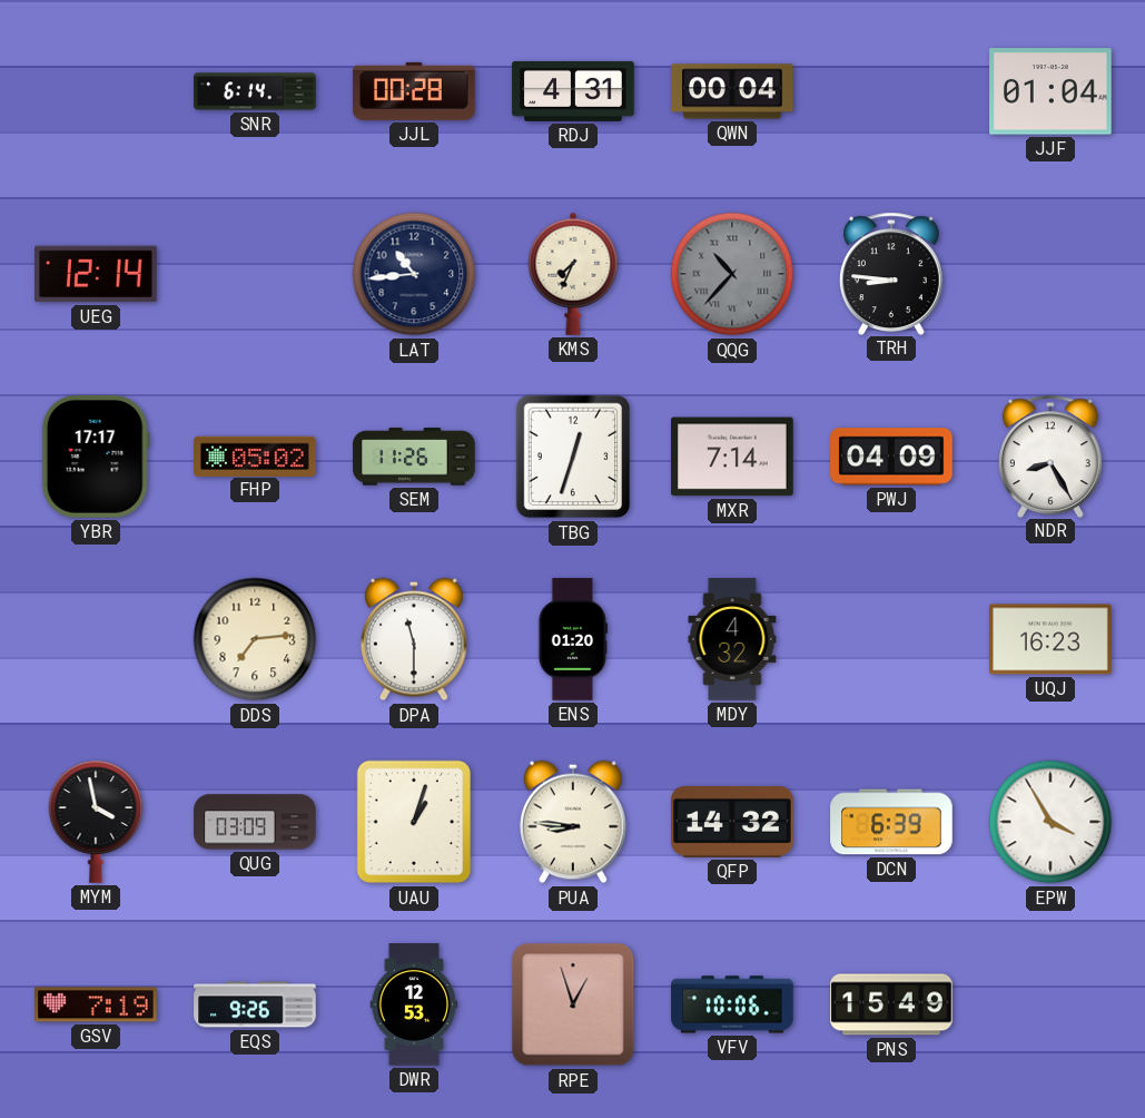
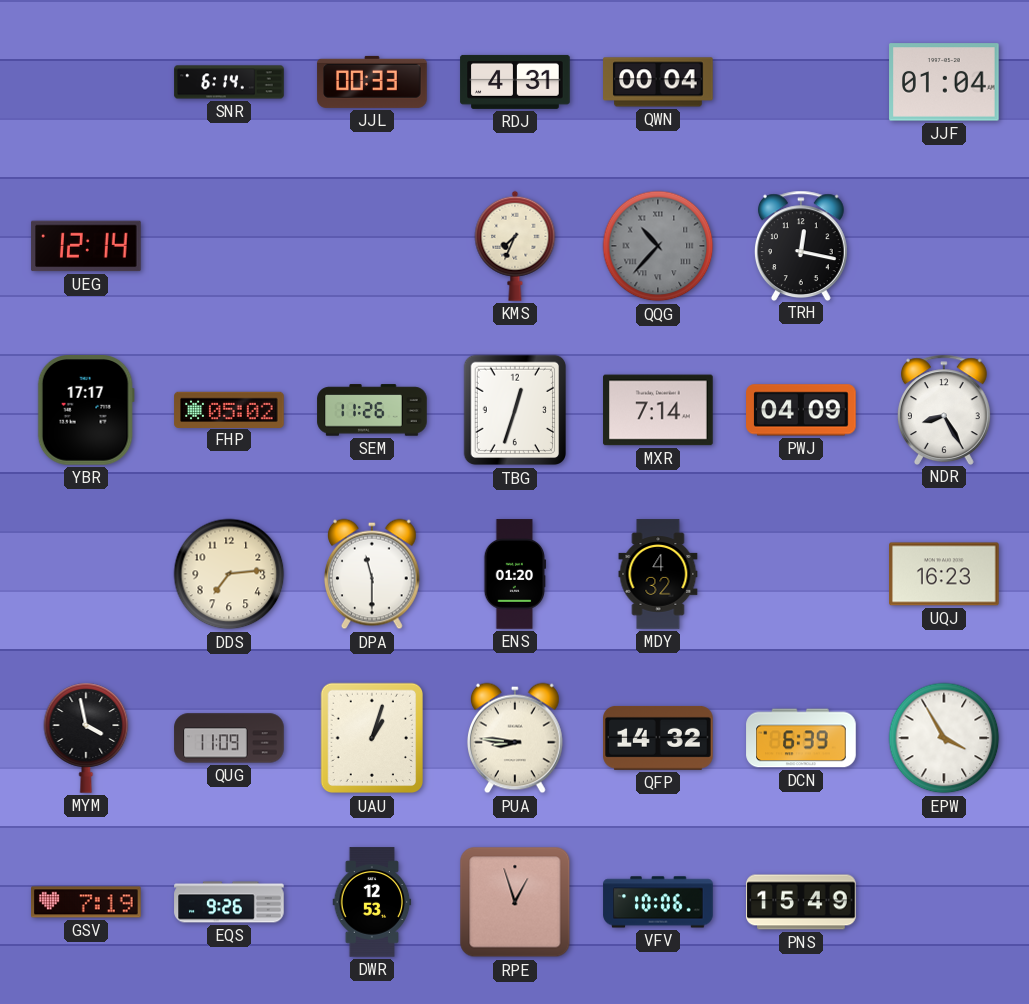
JJL: 00:28 -> 00:33 (372, 82)
LAT: 10:44 -> none (414, 274)
TRH: 8:46 -> 12:17 (801, 245)
QUG: 03:09 -> 11:09 (229, 738)
